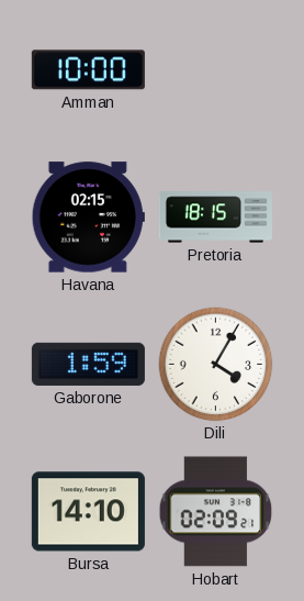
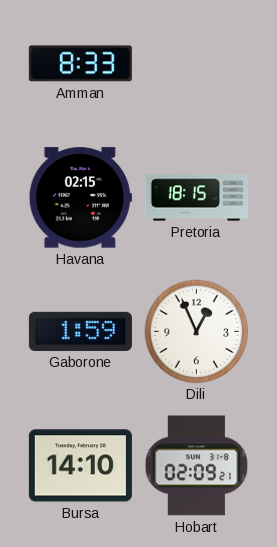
Amman: 10:00 -> 8:33 (80, 64)
Dili: 4:05 -> 12:56 (197, 332)
